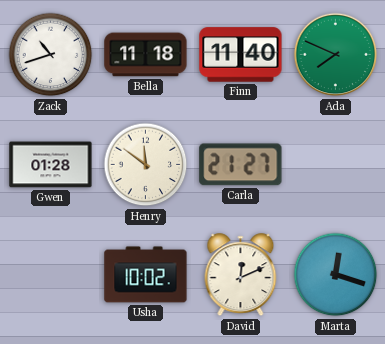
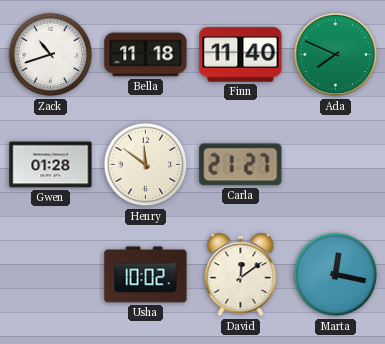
David: 12:11 -> 12:09 (241, 275)
Marta: 12:18 -> 12:17 (336, 275)
